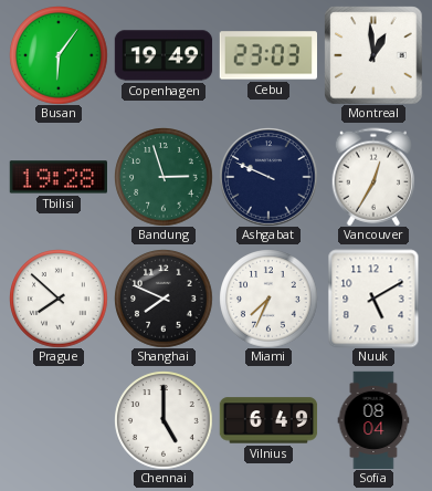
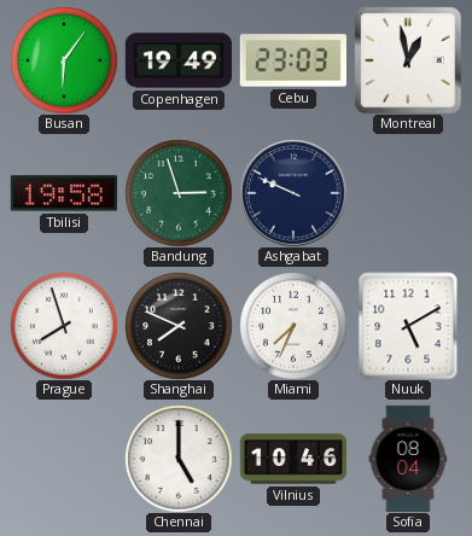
Montreal: 12:59 -> 12:58 (408, 60)
Tbilisi: 19:28 -> 19:58 (63, 193)
Vancouver: 12:35 -> none (373, 177)
Prague: 7:52 -> 7:57 (64, 326)
Vilnius: 6:49 -> 10:46 (293, 459)
